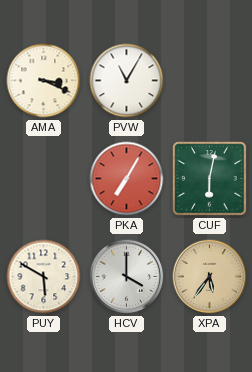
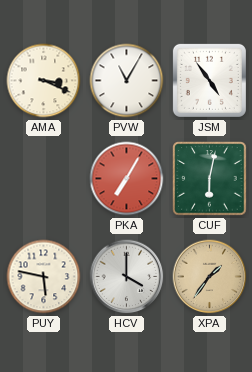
JSM: none -> 4:54 (209, 80)
PUY: 5:50 -> 5:47 (44, 277)
XPA: 5:36 -> 1:36 (210, 277)
